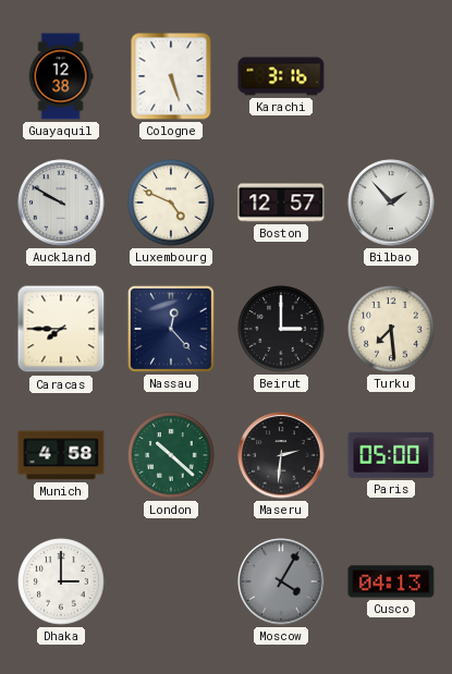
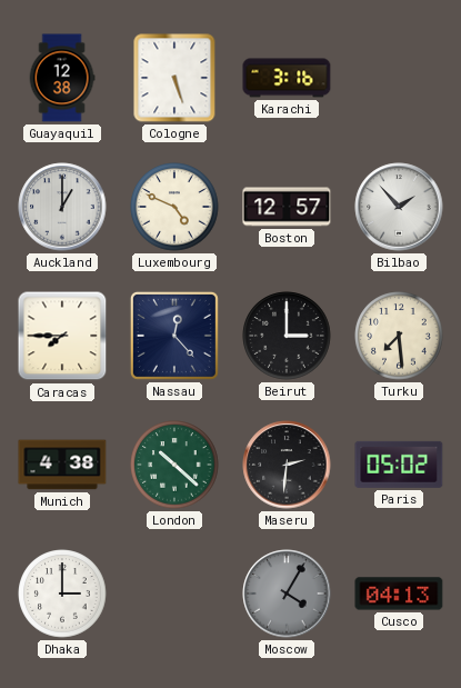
Auckland: 9:50 -> 1:00 (62, 207)
Munich: 4:58 -> 4:38 (62, 465)
Paris: 05:00 -> 05:02 (399, 465)
